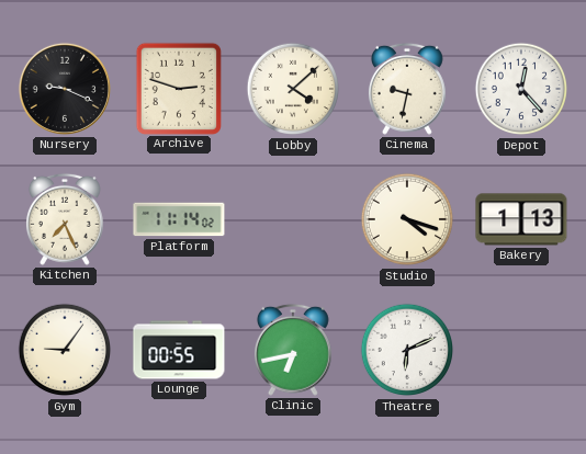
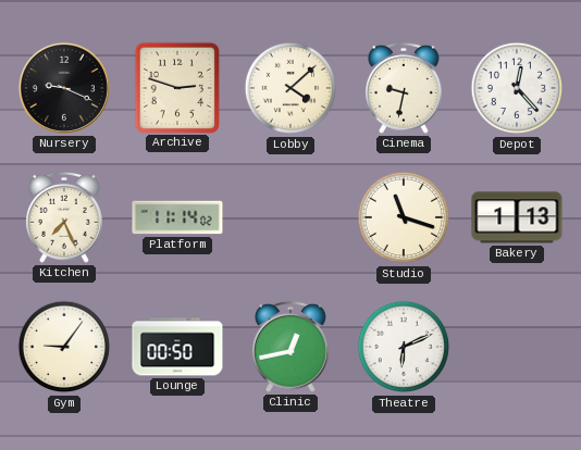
Studio: 4:18 -> 11:18 (404, 217)
Lounge: 00:55 -> 00:50 (177, 347)
Clinic: 6:43 -> 12:43 (290, 347)
